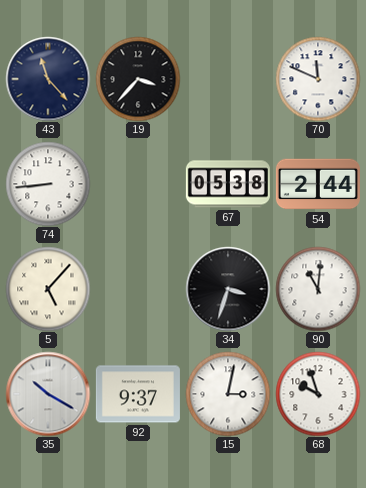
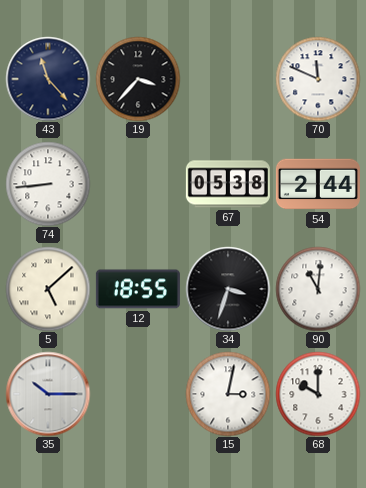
5: 5:07 -> 5:08 (48, 289)
12: none -> 18:55 (138, 289)
35: 10:20 -> 10:15 (48, 394)
92: 9:37 -> none (138, 394)
68: 9:57 -> 10:00 (318, 394)
